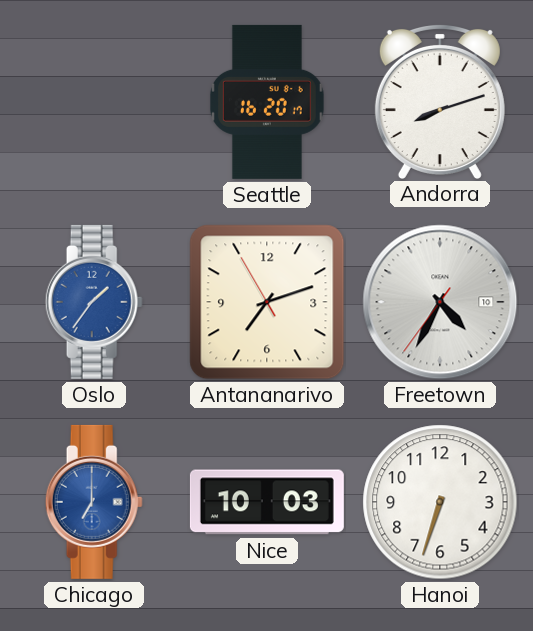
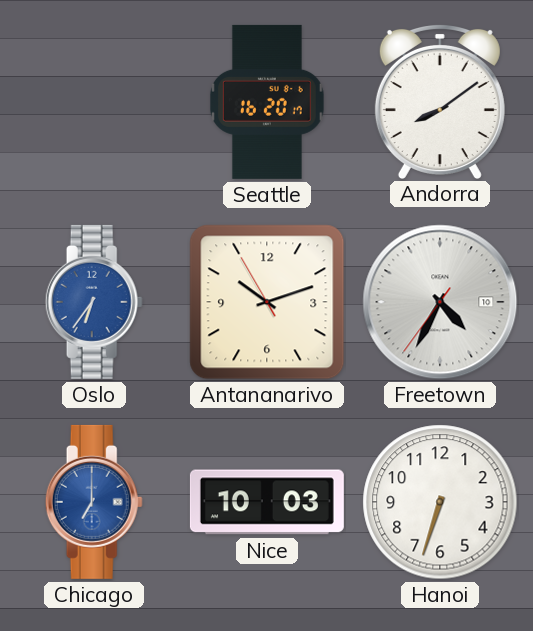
Andorra: 8:12 -> 8:09 (440, 101)
Oslo: 1:36 -> 6:36 (94, 302)
Antananarivo: 7:11 -> 10:11 (267, 302)
